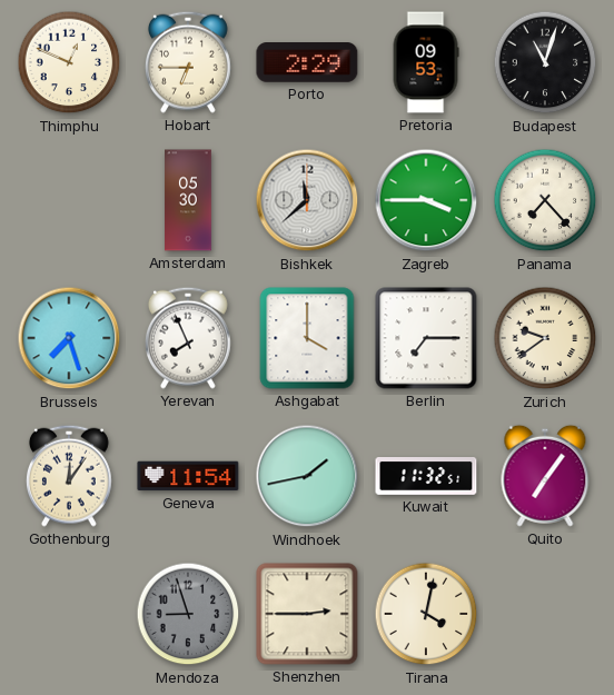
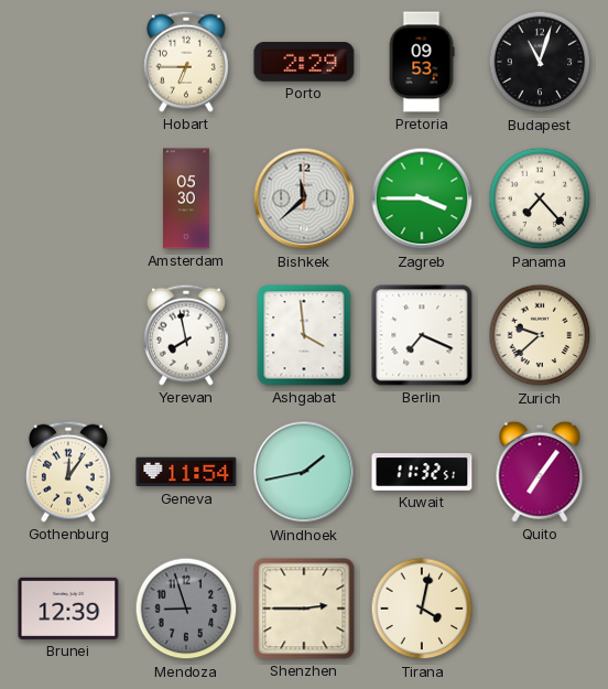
Thimphu: 12:49 -> none (69, 62)
Brussels: 7:27 -> none (69, 338)
Yerevan: 7:56 -> 7:58 (187, 335)
Ashgabat: 4:00 -> 3:59 (304, 335)
Berlin: 7:15 -> 7:19 (422, 335)
Zurich: 9:39 -> 9:38 (540, 335)
Brunei: none -> 12:39 (68, 609)
